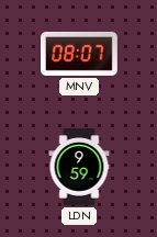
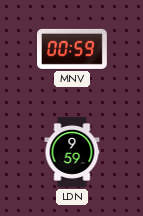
MNV: 08:07 -> 00:59 (73, 49)
